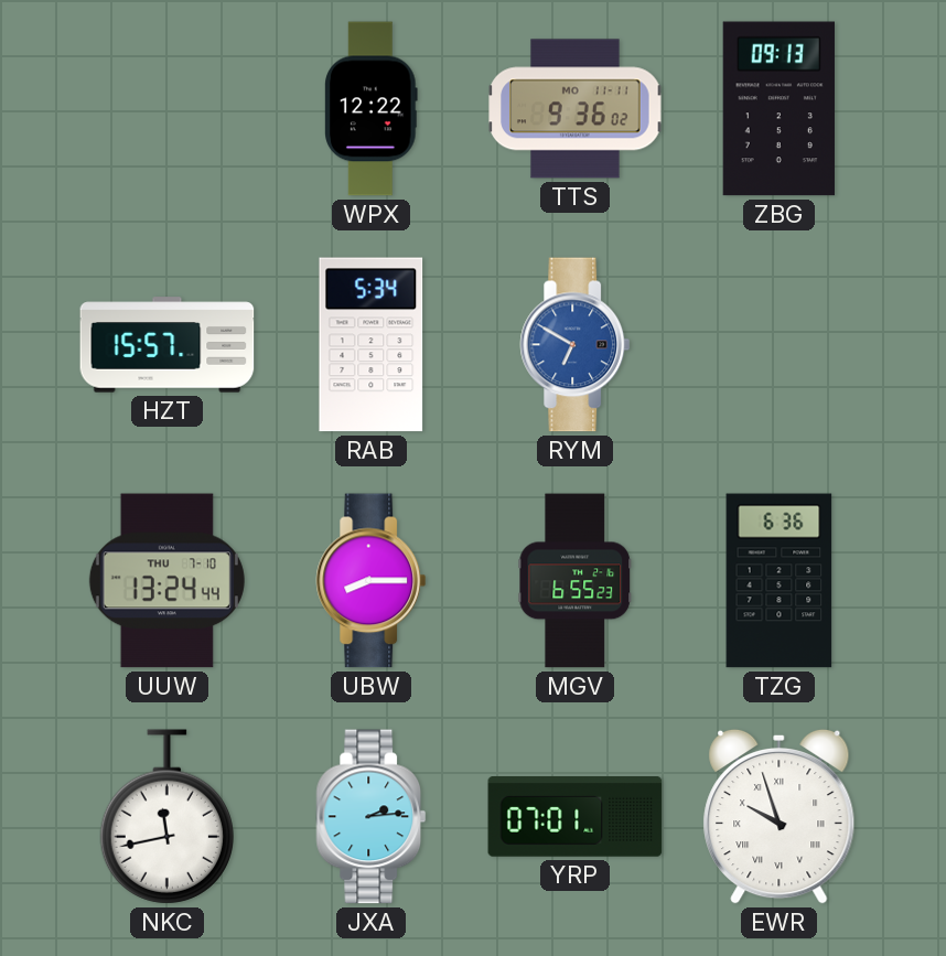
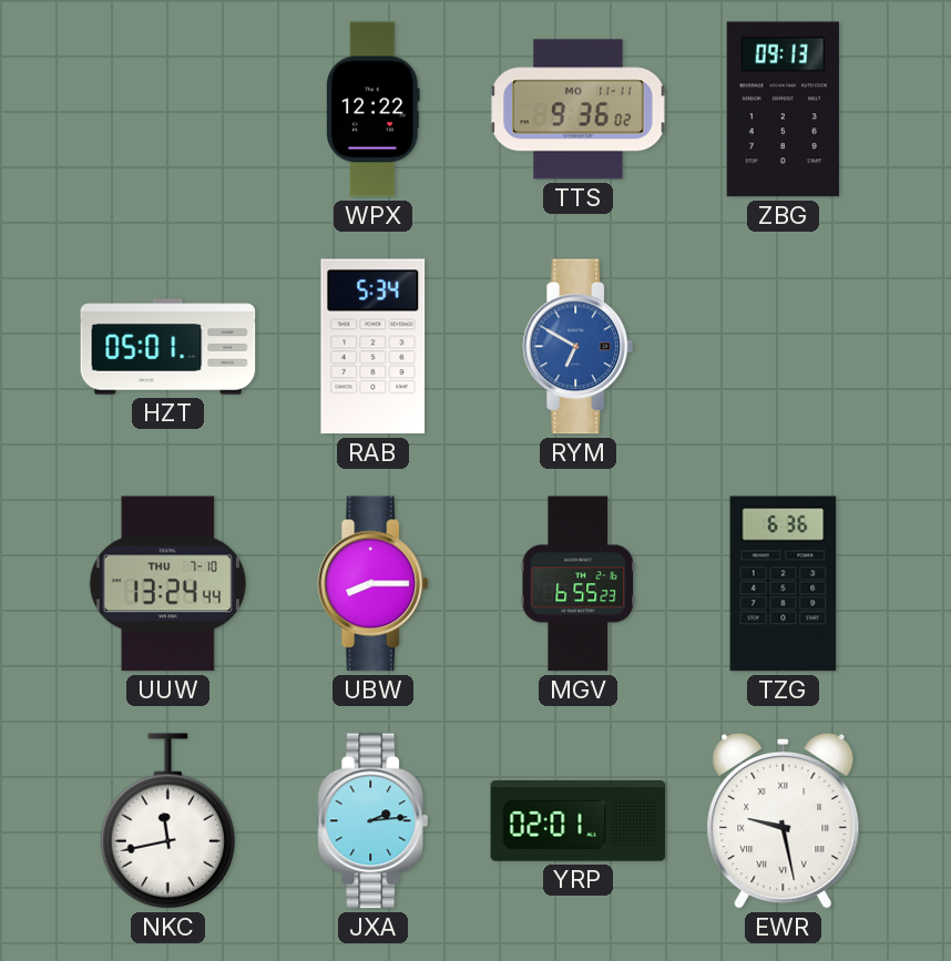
HZT: 15:57 -> 05:01 (168, 347)
YRP: 07:01 -> 02:01 (579, 821)
EWR: 9:57 -> 9:28 (784, 820)
